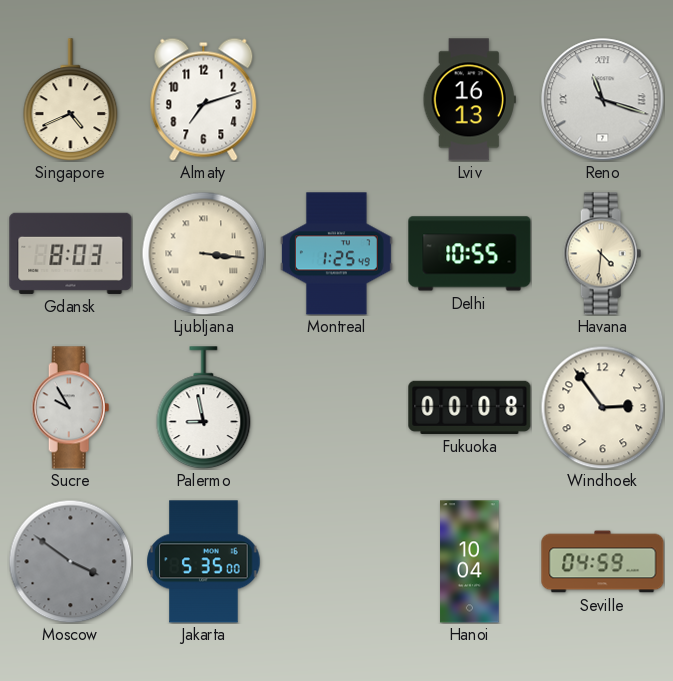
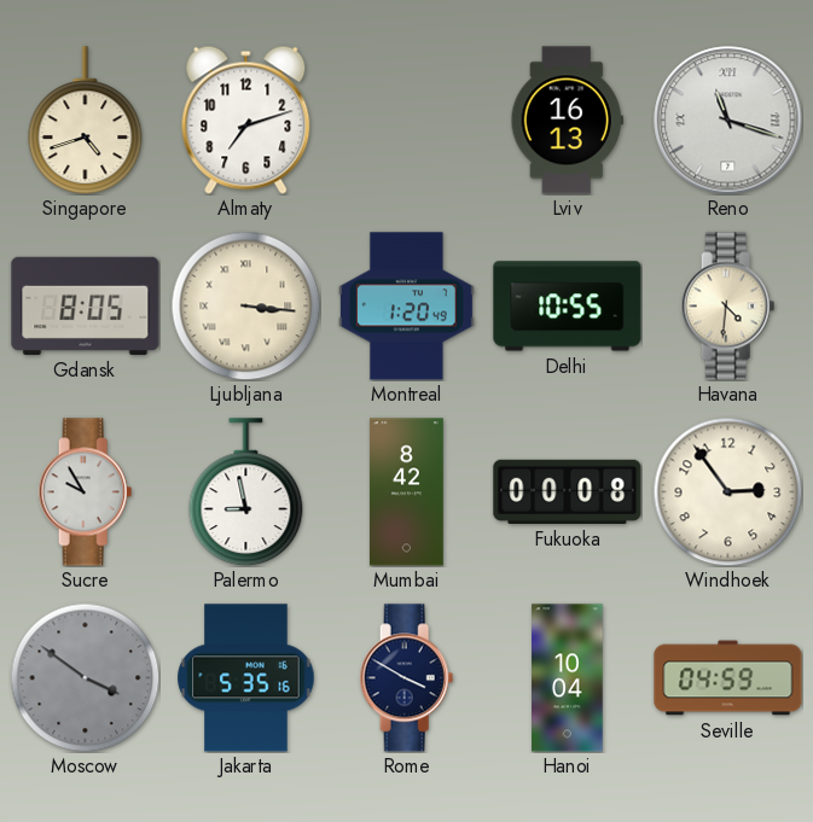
Singapore: 4:41 -> 4:42 (86, 121)
Gdansk: 8:03 -> 8:05 (86, 305)
Montreal: 1:25 -> 1:20 (406, 307)
Mumbai: none -> 8:42 (406, 492)
Jakarta: 5:35:00 -> 5:35:16 (246, 678)
Rome: none -> 3:50 (407, 678)
